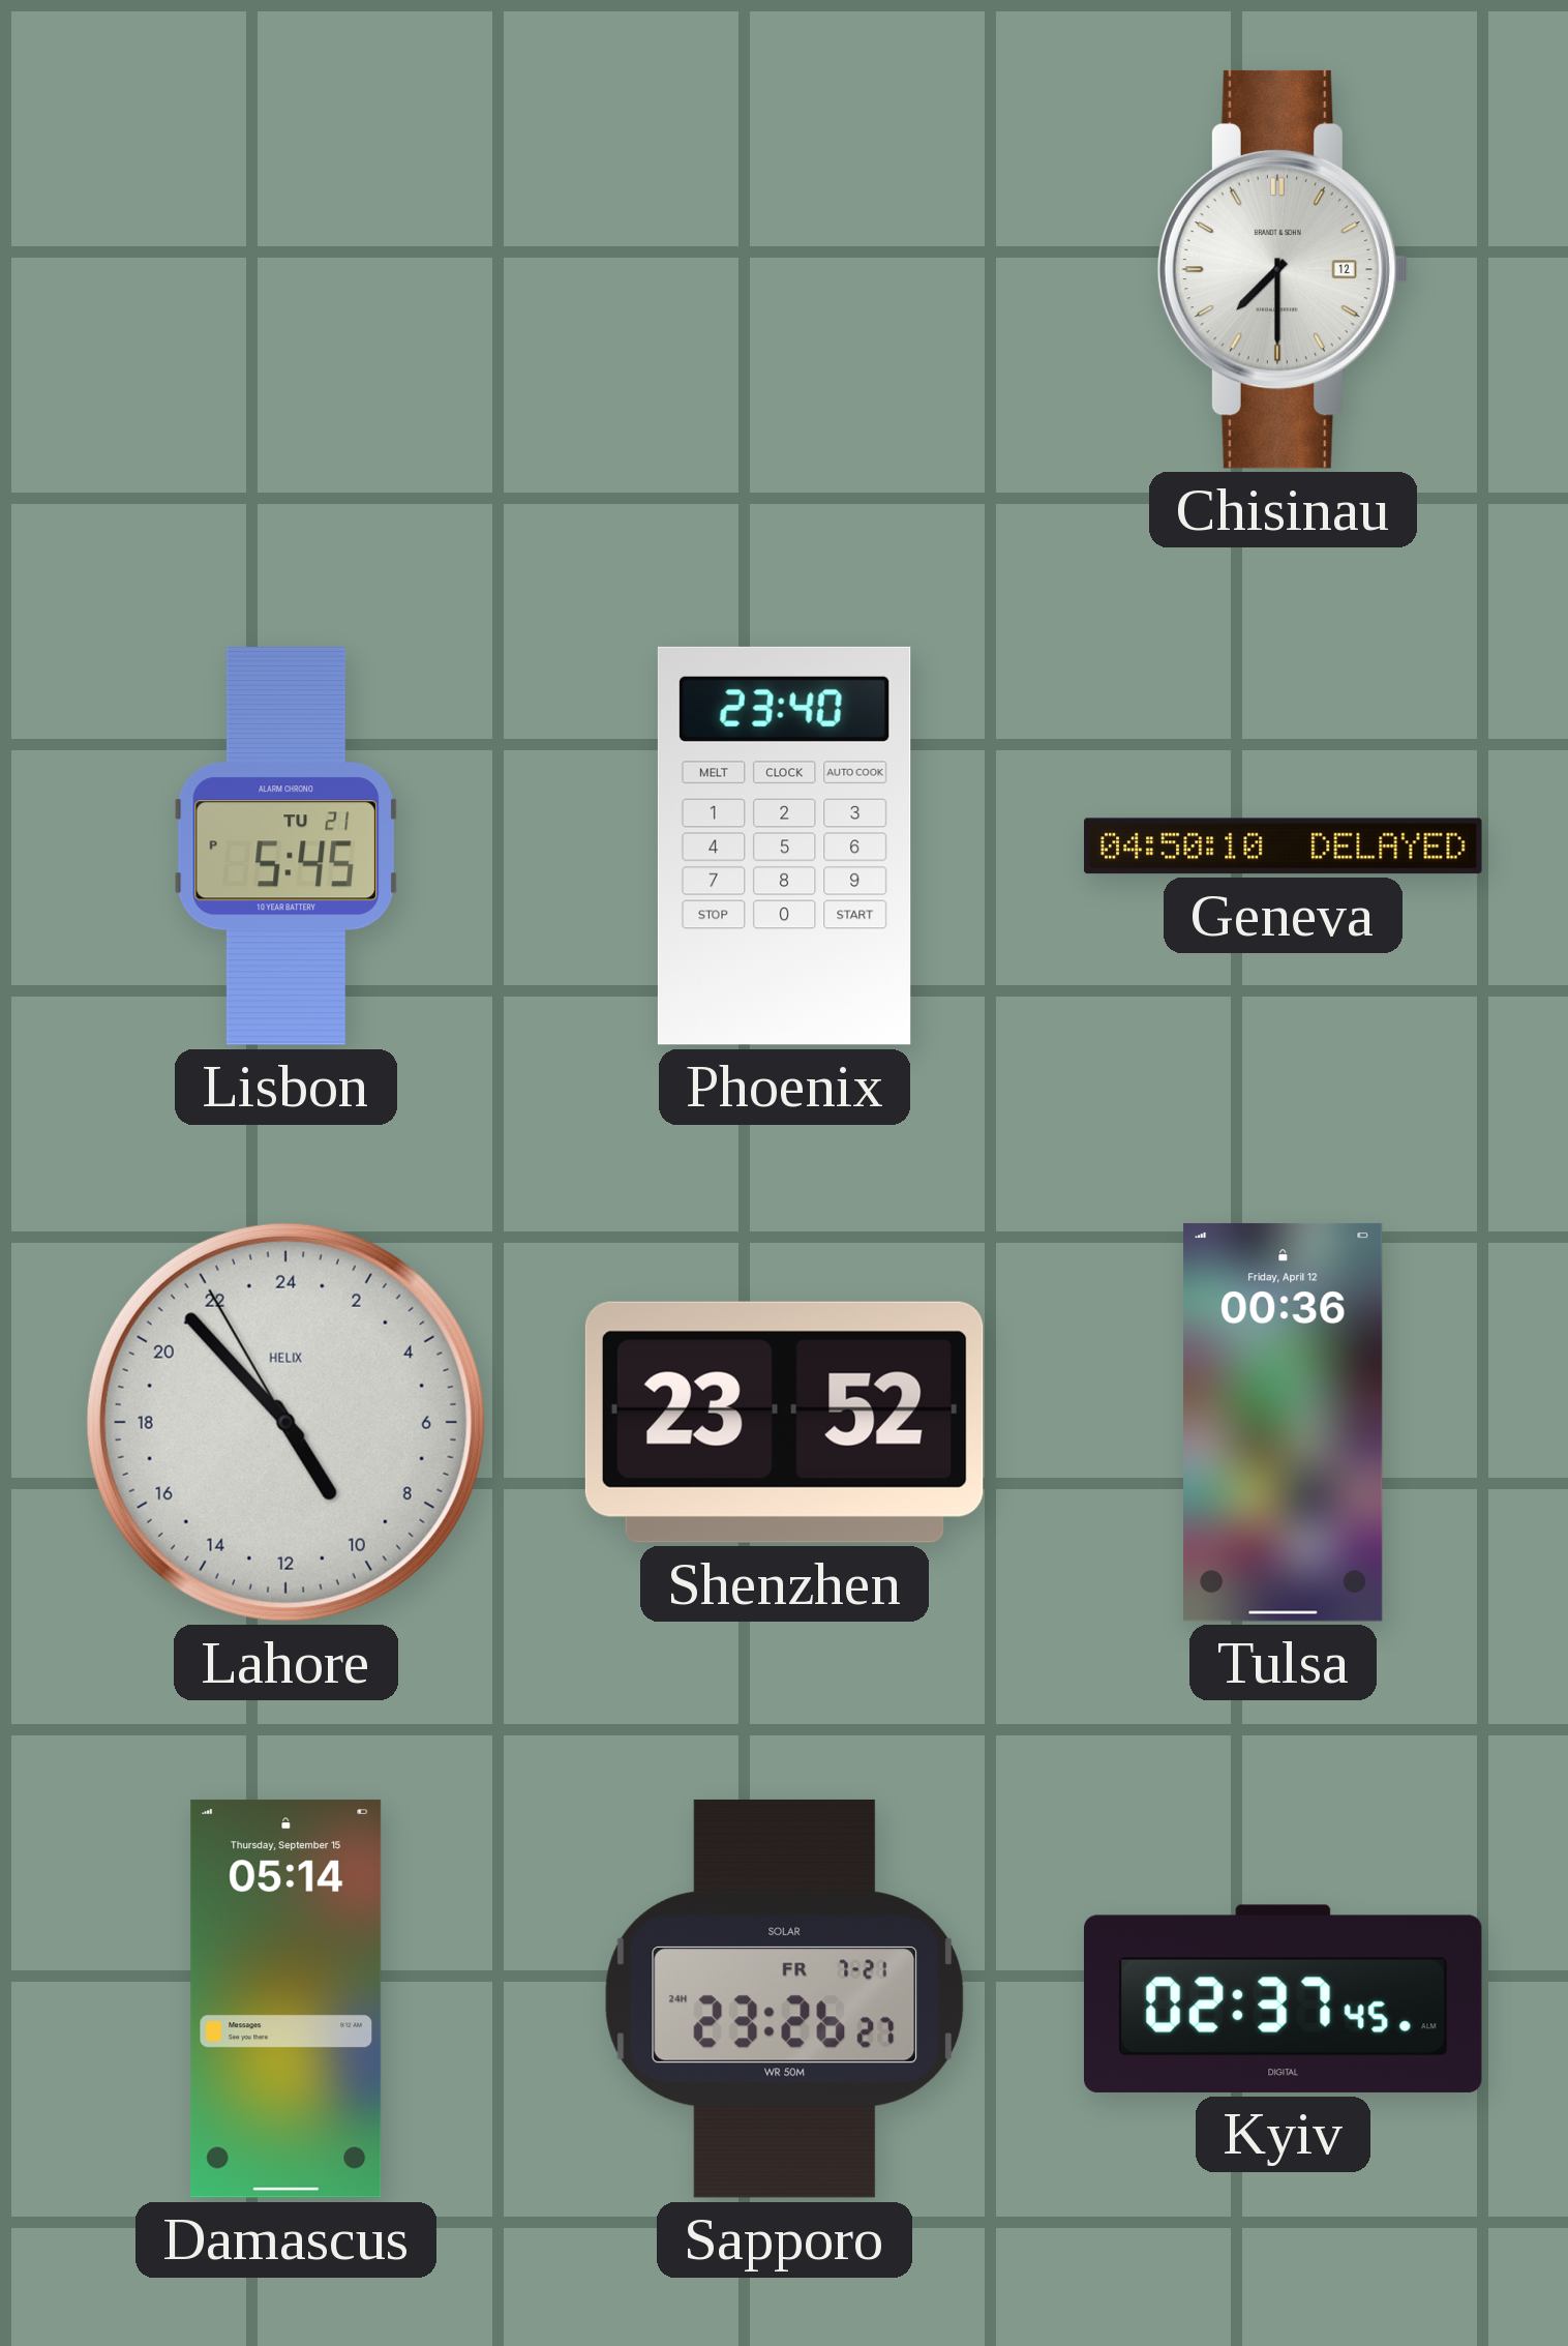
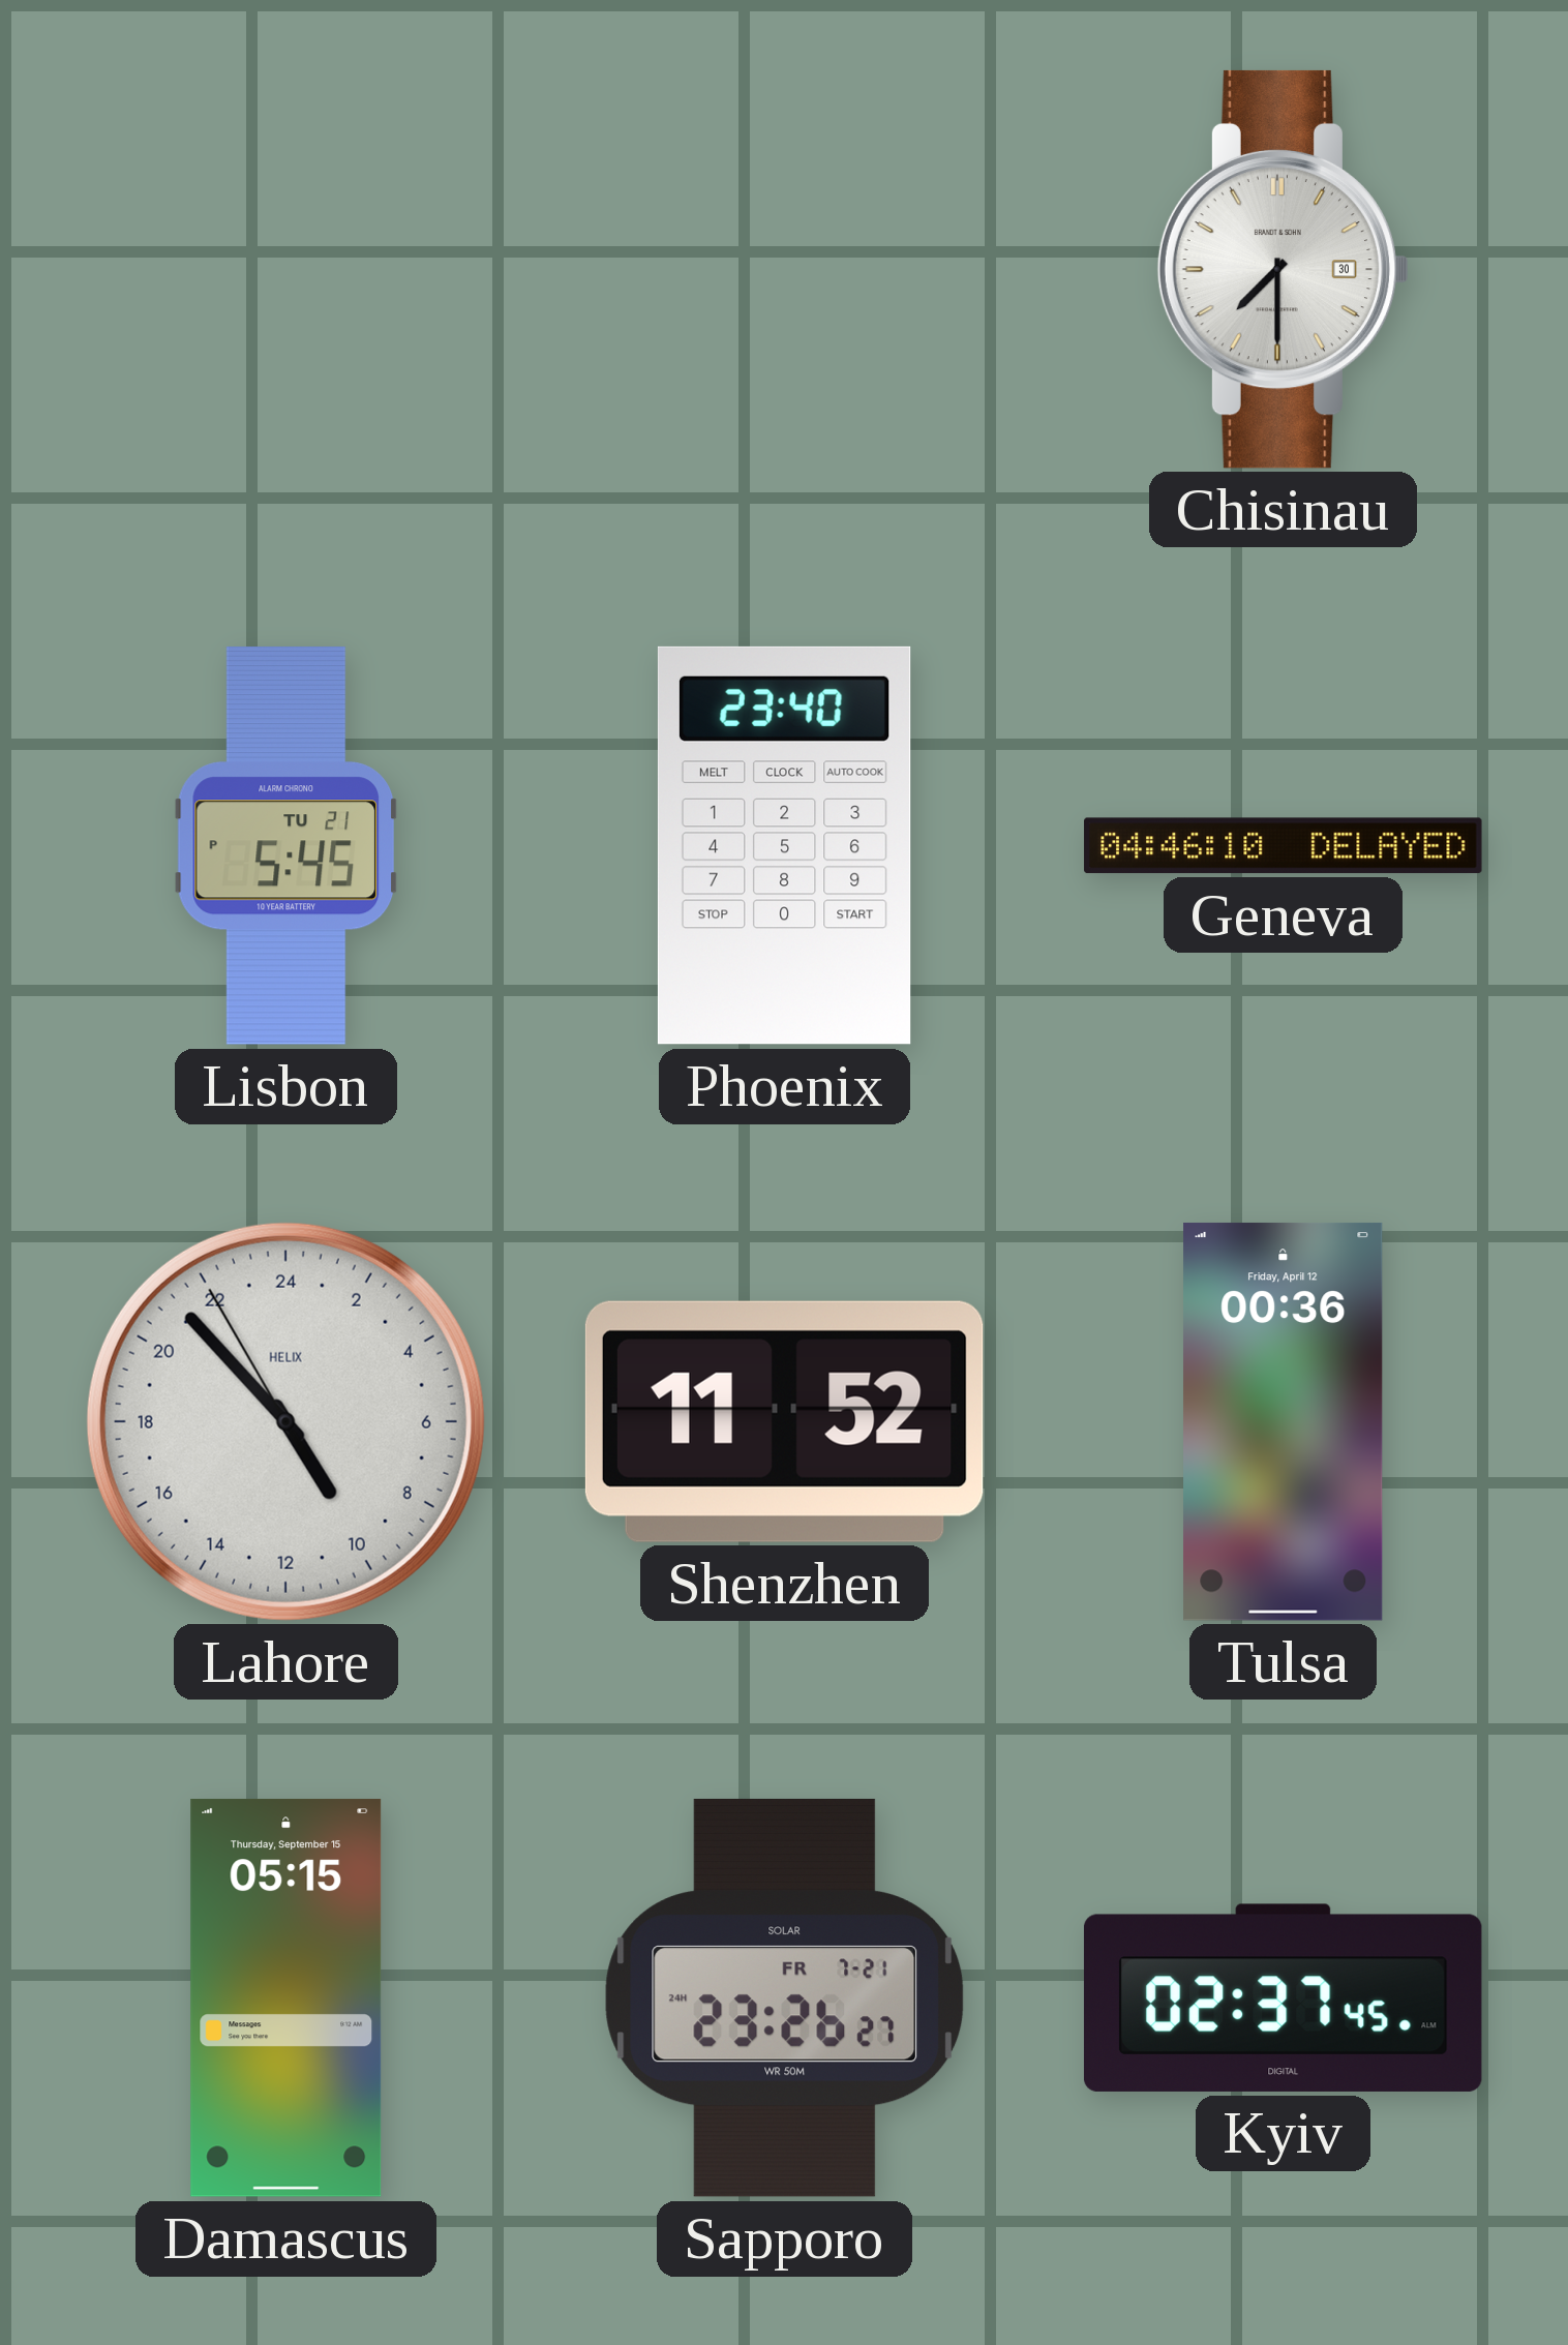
Chisinau date: 12 -> 30 (1283, 269)
Geneva: 04:50 -> 04:46 (1284, 846)
Shenzhen: 23:52 -> 11:52 (784, 1421)
Damascus: 05:14 -> 05:15 (287, 1997)
